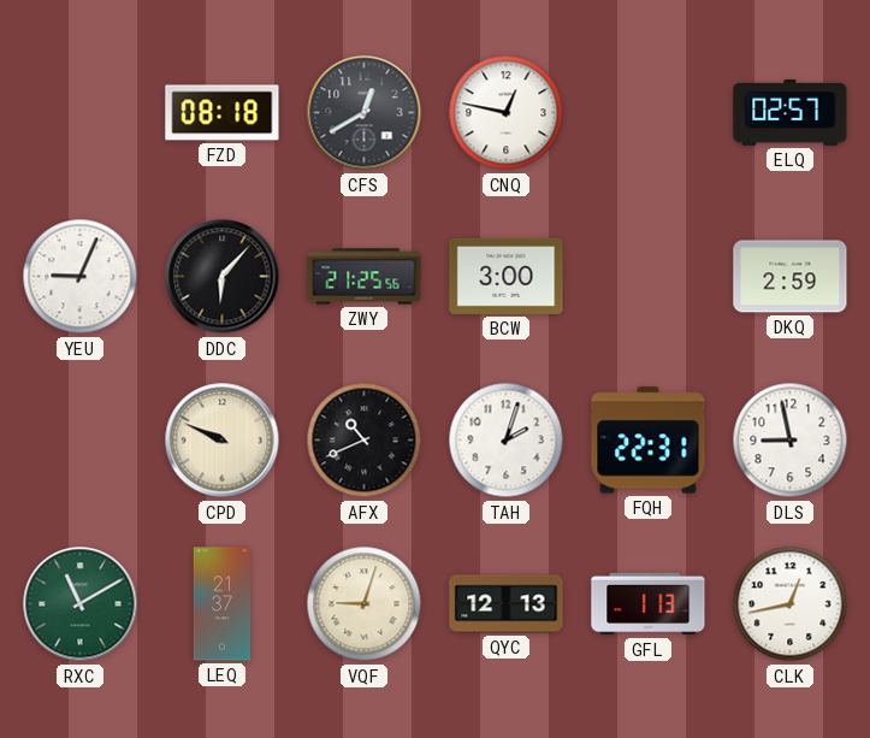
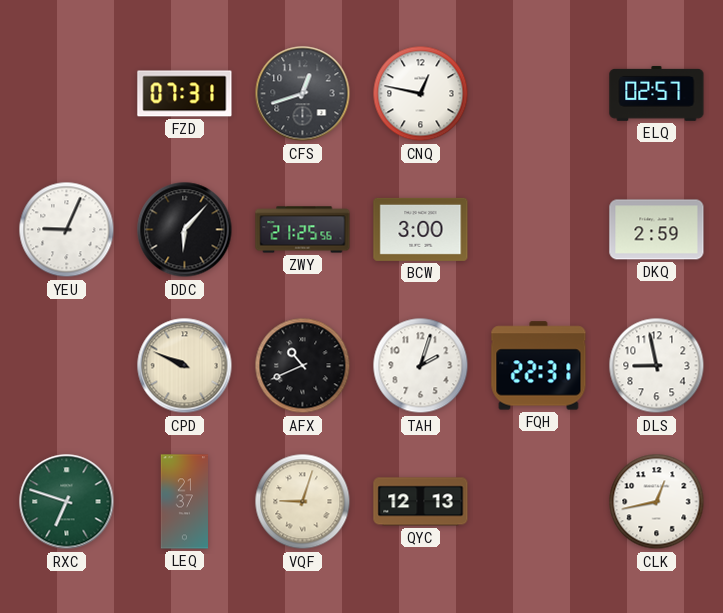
FZD: 08:18 -> 07:31 (185, 94)
CFS: 12:40 -> 12:42 (303, 94)
RXC: 11:10 -> 6:48 (67, 502)
GFL: 1:13 -> none (649, 604)
